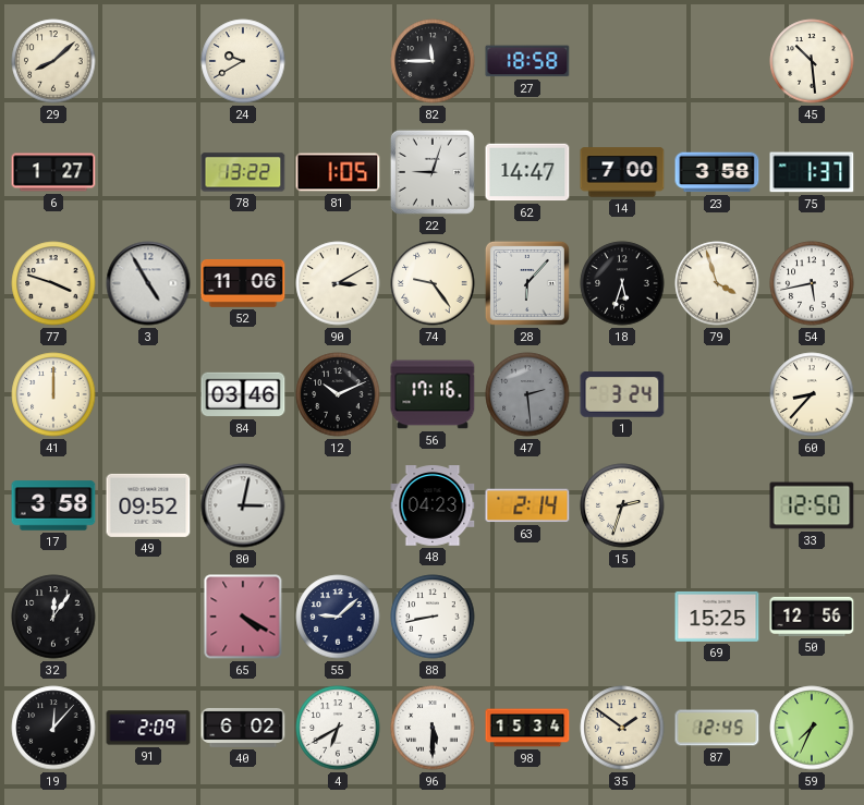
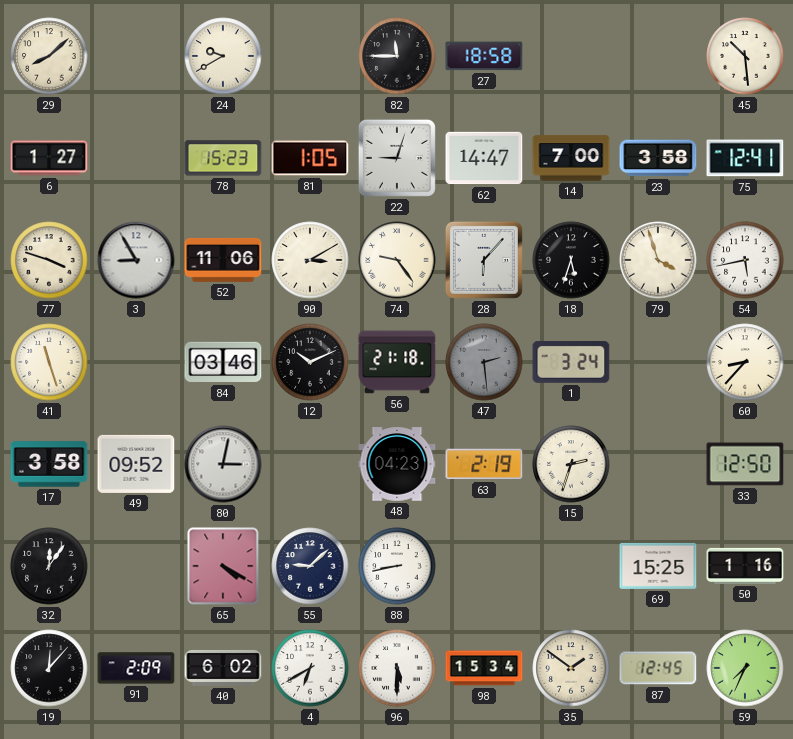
78: 13:22 -> 15:23 (223, 158)
75: 1:37 -> 12:41 (745, 158)
3: 4:55 -> 8:55 (136, 260)
41: 12:00 -> 11:27 (49, 362)
56: 17:16 -> 21:18 (397, 362)
63: 2:14 -> 2:19 (484, 464)
50: 12:56 -> 1:16 (745, 566)
